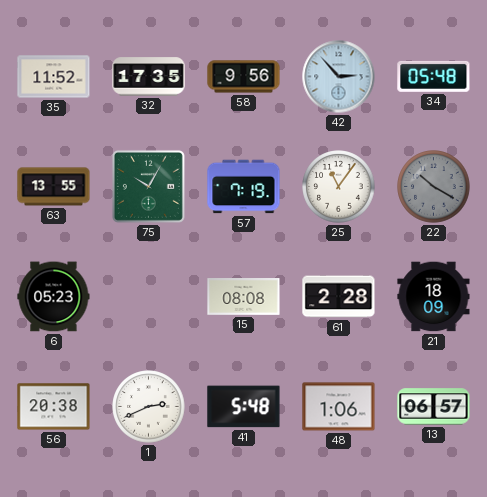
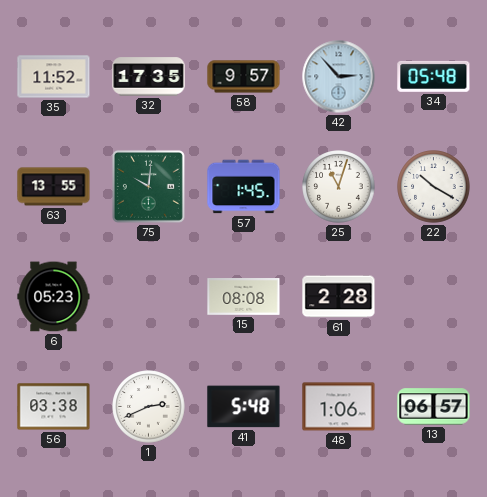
58: 9:56 -> 9:57 (244, 77)
75: 10:05 -> 10:01 (148, 186)
57: 7:19 -> 1:45 (244, 187)
25: 11:06 -> 11:03 (339, 187)
22 dial: grey -> white (434, 187)
21: 18:09 -> none (434, 297)
56: 20:38 -> 03:38 (54, 407)
